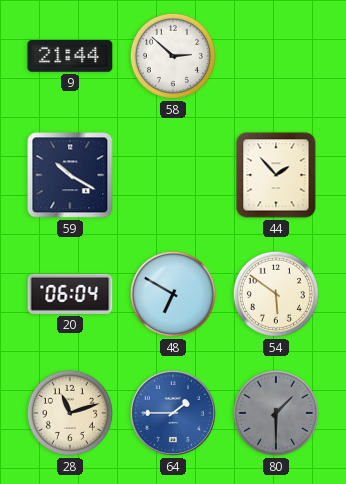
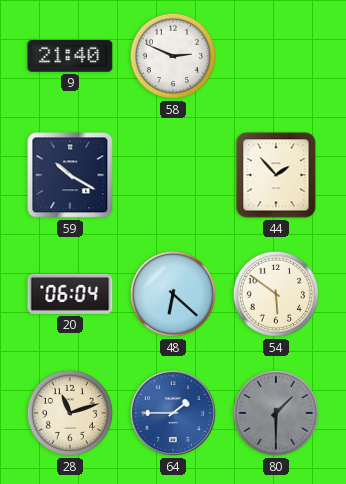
9: 21:44 -> 21:40 (70, 57)
58: 2:52 -> 2:49 (173, 56)
48: 6:50 -> 6:22 (173, 294)
